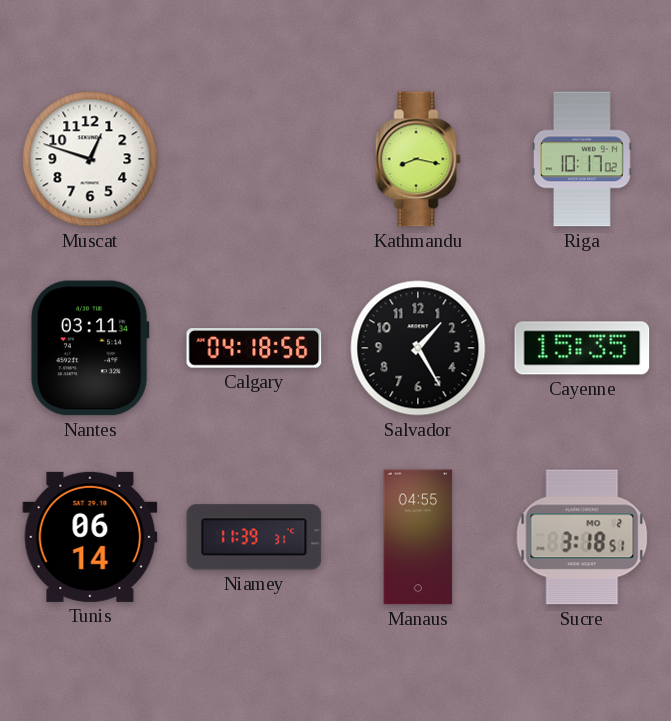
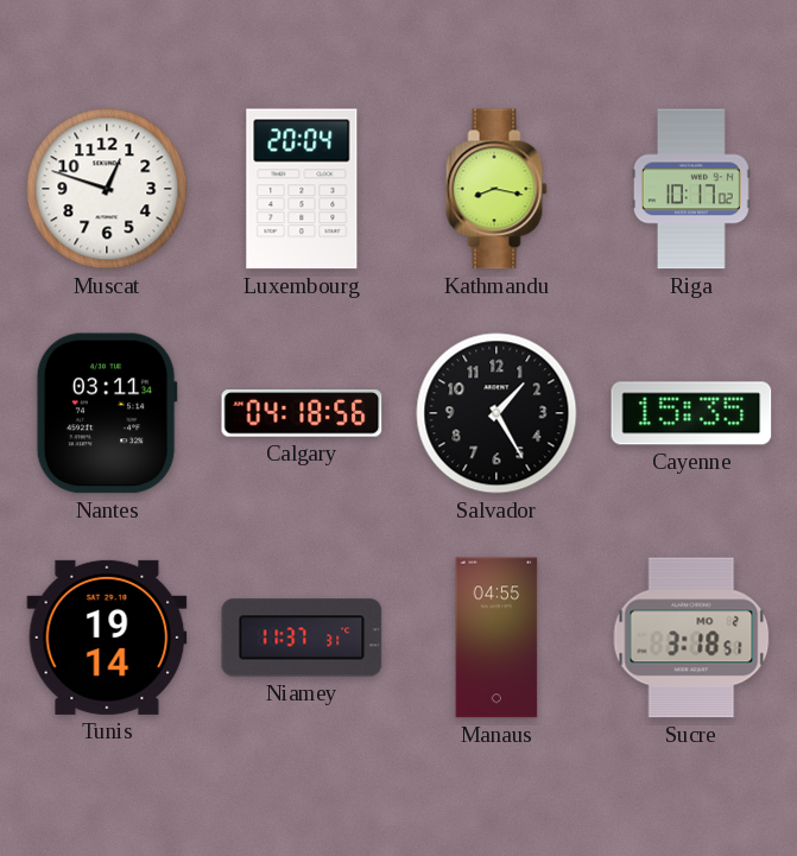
Luxembourg: none -> 20:04 (302, 189)
Tunis: 06:14 -> 19:14 (107, 638)
Niamey: 11:39 -> 11:37 (302, 638)
